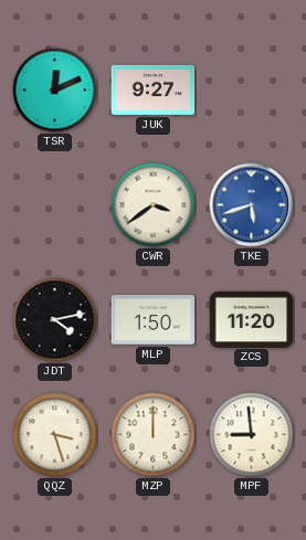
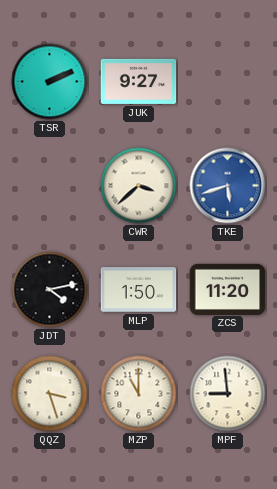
TSR: 12:11 -> 2:11 (50, 82)
CWR: 3:39 -> 3:38 (139, 186)
MZP: 12:00 -> 11:00 (139, 394)
